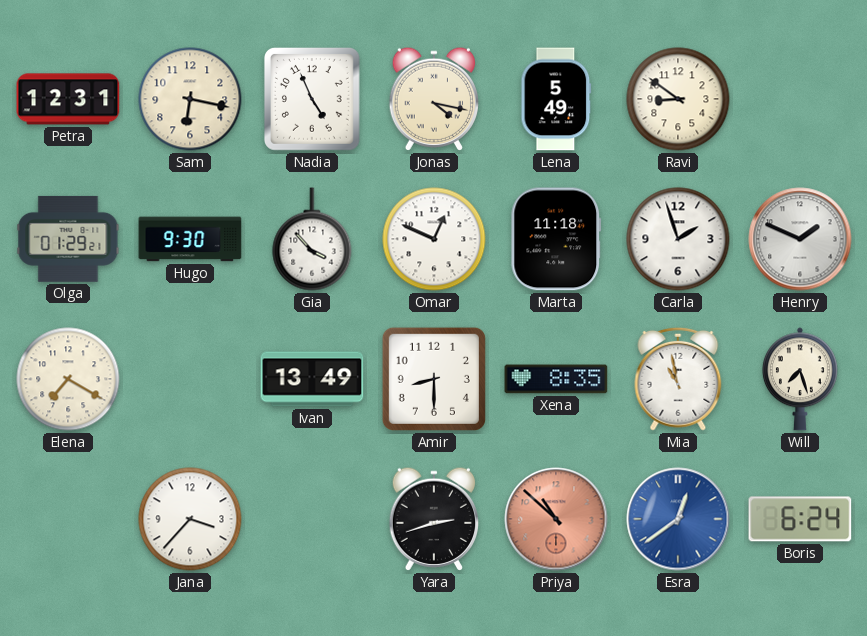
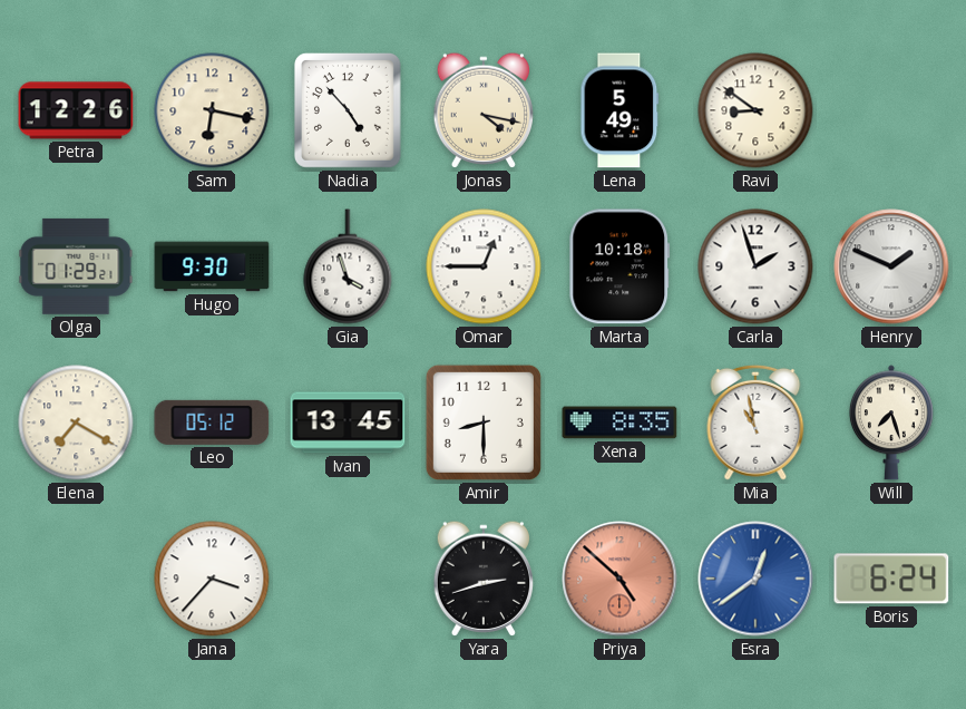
Petra: 12:31 -> 12:26 (76, 110)
Nadia: 4:56 -> 4:53 (348, 110)
Gia: 3:53 -> 3:57 (348, 266)
Omar: 12:49 -> 12:45 (484, 266)
Marta: 11:18 -> 10:18 (619, 266)
Leo: none -> 05:12 (212, 423)
Ivan: 13:49 -> 13:45 (348, 423)
Priya: 10:52 -> 4:52 (619, 579)
